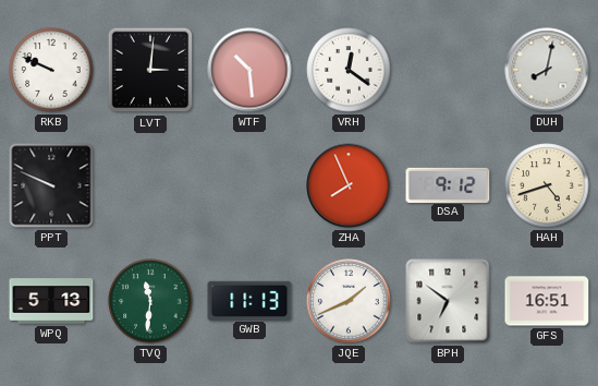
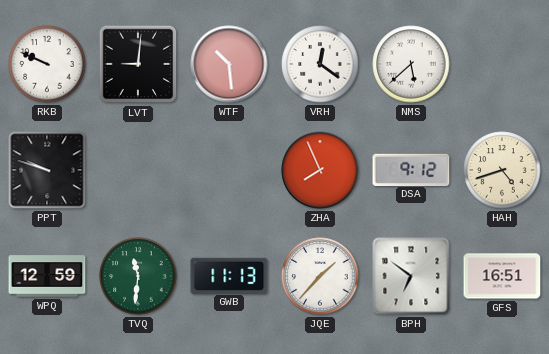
LVT: 3:01 -> 9:01 (138, 64)
NMS: none -> 5:38 (411, 64)
DUH: 8:02 -> none (547, 70)
PPT: 9:49 -> 9:48 (47, 170)
WPQ: 5:13 -> 12:59 (47, 276)
JQE: 1:41 -> 1:37 (320, 276)
